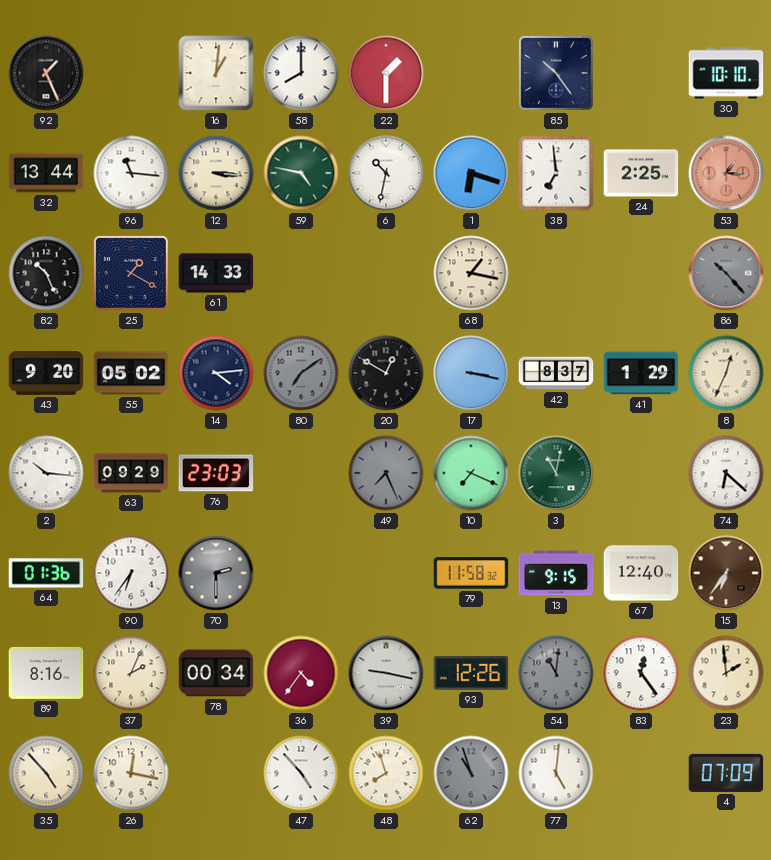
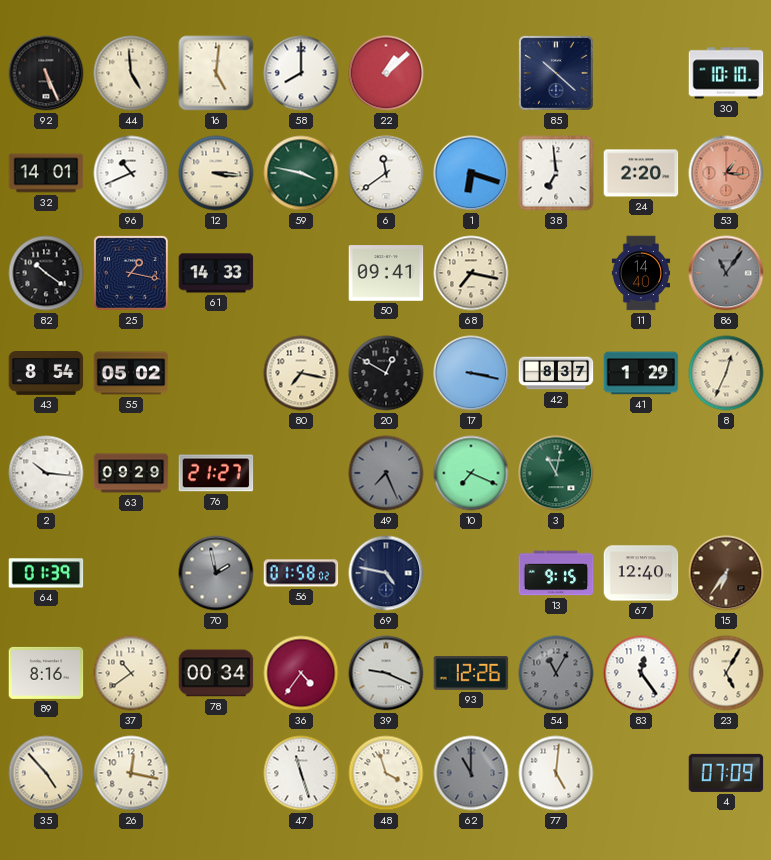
92: 1:26 -> 5:26 (46, 73)
44: none -> 4:59 (131, 73)
16: 1:01 -> 5:01 (216, 73)
22: 1:30 -> 1:08 (386, 73)
85: 10:24 -> 10:22 (556, 73)
32: 13:44 -> 14:01 (46, 173)
96: 11:16 -> 10:41 (131, 173)
59: 4:47 -> 3:47 (301, 173)
6: 10:32 -> 11:39 (386, 173)
24: 2:25 -> 2:20 (641, 173)
82: 10:26 -> 10:21 (46, 273)
25: 1:20 -> 1:17 (131, 273)
50: none -> 09:41 (386, 273)
68: 1:17 -> 7:17 (471, 273)
11: none -> 14:40 (640, 273)
86: 10:23 -> 11:06 (726, 273)
43: 9:20 -> 8:54 (46, 374)
14: 4:14 -> none (216, 373)
80: 7:09 -> 7:17 (301, 373)
80 dial: grey -> cream (301, 373)
76: 23:03 -> 21:27 (216, 473)
74: 6:22 -> none (726, 473)
64: 01:36 -> 01:39 (46, 573)
90: 6:36 -> none (131, 573)
70: 2:30 -> 1:58 (216, 573)
56: none -> 01:58 (301, 573)
69: none -> 4:47 (386, 573)
79: 11:58 -> none (471, 573)
37: 2:04 -> 10:39 (131, 673)
39: 9:17 -> 9:19 (386, 673)
54: 11:01 -> 11:05 (556, 673)
23: 1:59 -> 5:05 (726, 673)
47: 4:53 -> 11:27 (301, 773)
48: 7:57 -> 3:57 (386, 773)
62: 10:57 -> 11:00 (471, 773)
